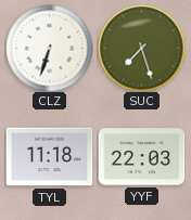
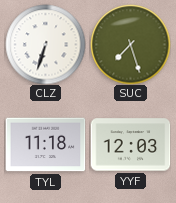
YYF: 22:03 -> 12:03 (130, 145)
